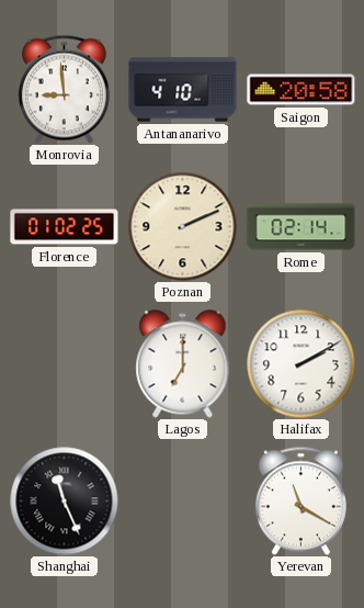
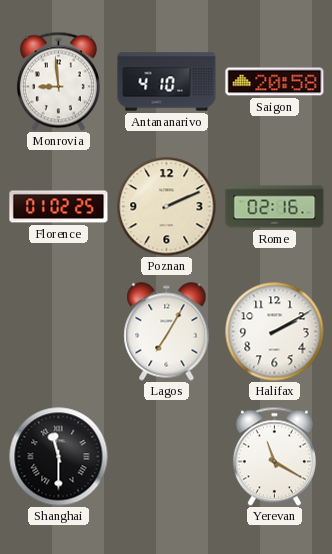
Rome: 02:14 -> 02:16 (275, 207)
Lagos: 7:00 -> 7:05 (167, 332)
Shanghai: 11:26 -> 11:30 (59, 457)
